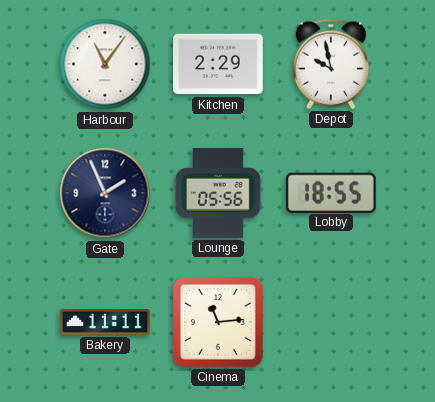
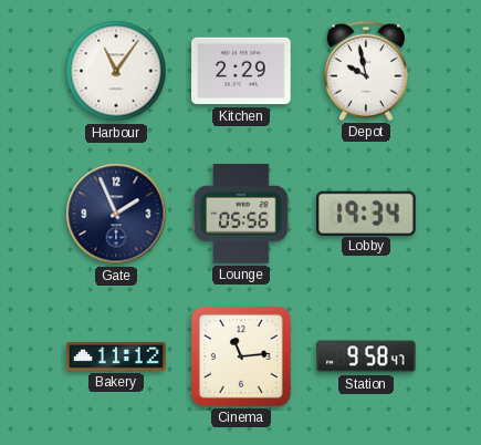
Lobby: 18:55 -> 19:34 (367, 213)
Bakery: 11:11 -> 11:12 (116, 356)
Station: none -> 9:58 (366, 356)
